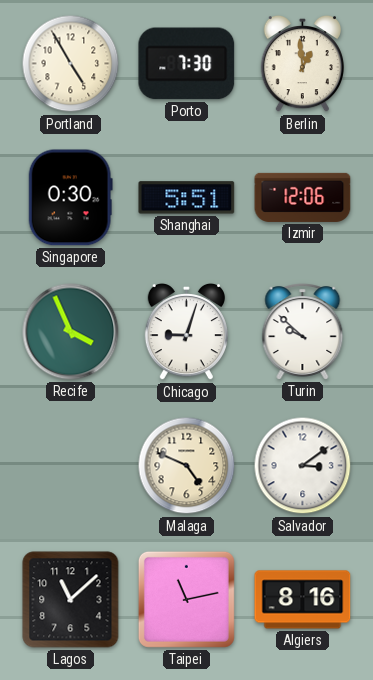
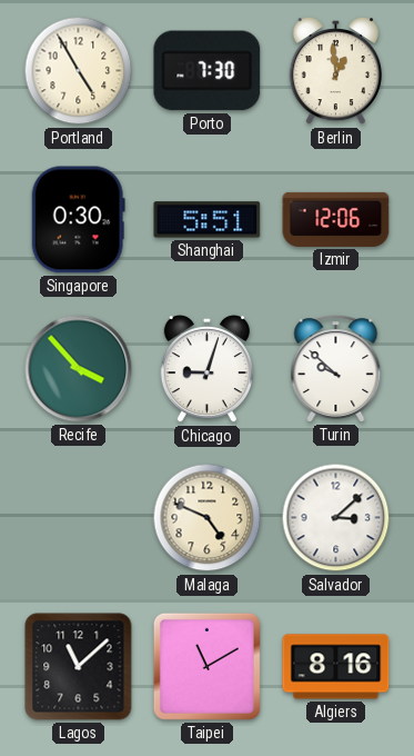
Recife: 3:56 -> 3:53 (79, 369)
Salvador: 3:09 -> 3:08 (336, 518)
Taipei: 11:13 -> 11:10 (206, 666)
